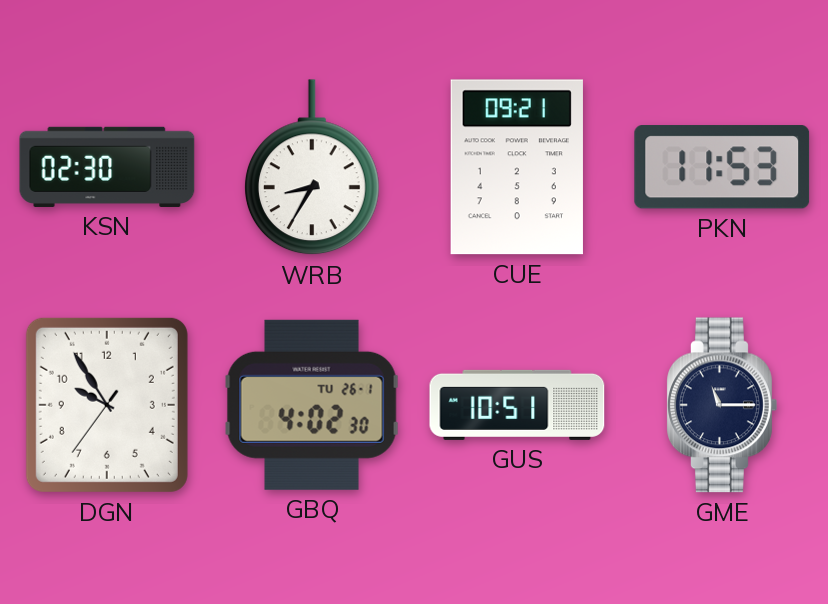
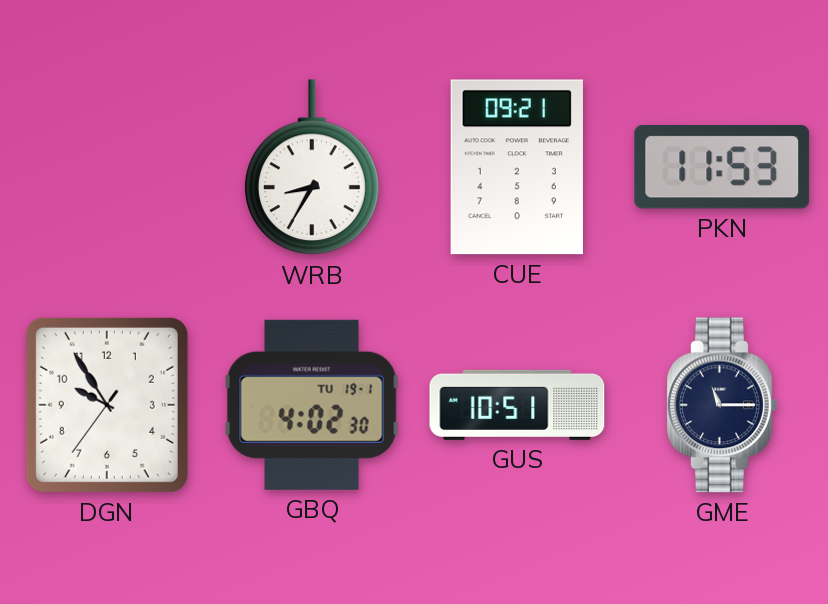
KSN: 02:30 -> none (107, 167)
GBQ date: TU 26-1 -> TU 19-1 (312, 405)
